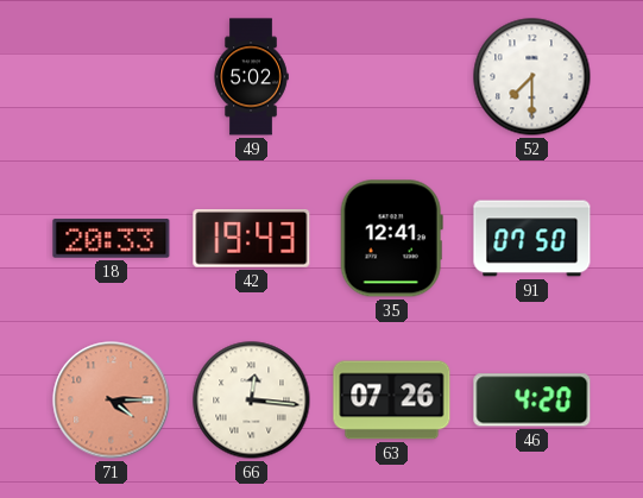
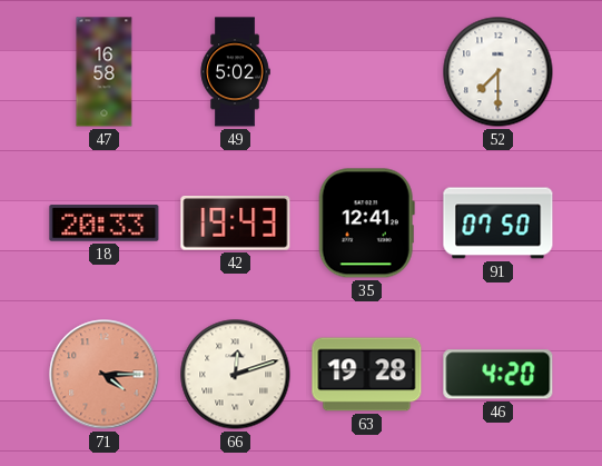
47: none -> 16:58 (105, 72)
66: 12:16 -> 12:12 (236, 375)
63: 07:26 -> 19:28 (367, 375)
